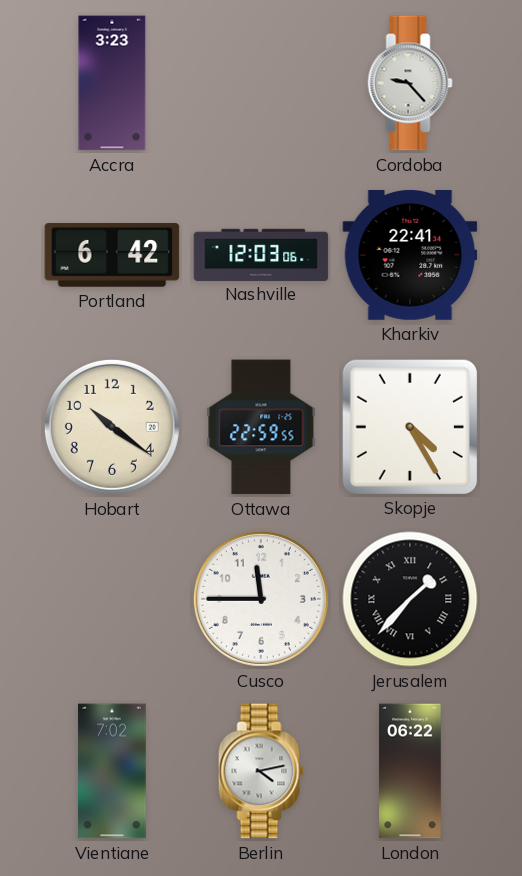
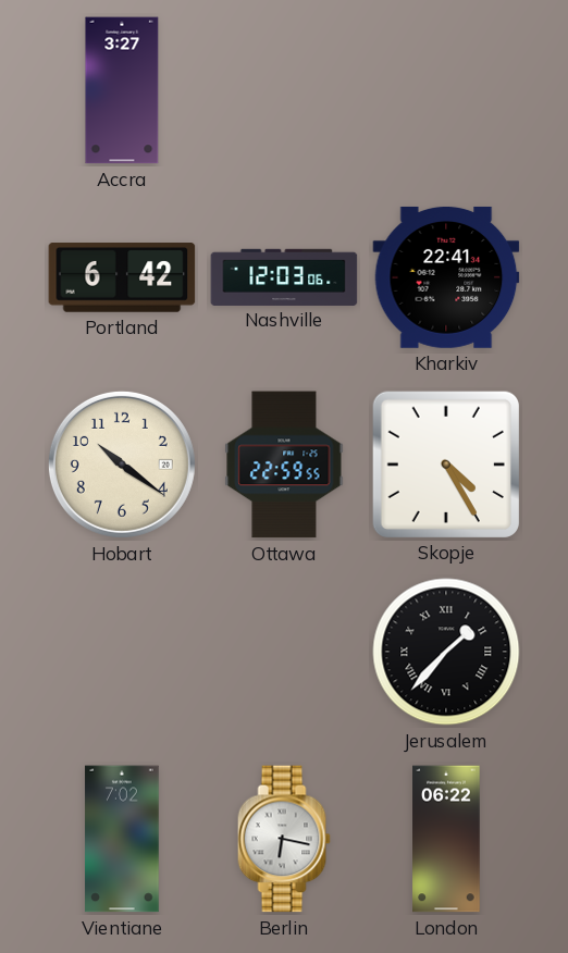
Accra: 3:23 -> 3:27 (122, 90)
Cordoba: 9:23 -> none (410, 83)
Cusco: 11:45 -> none (261, 599)
Berlin: 4:13 -> 6:17 (284, 839)
